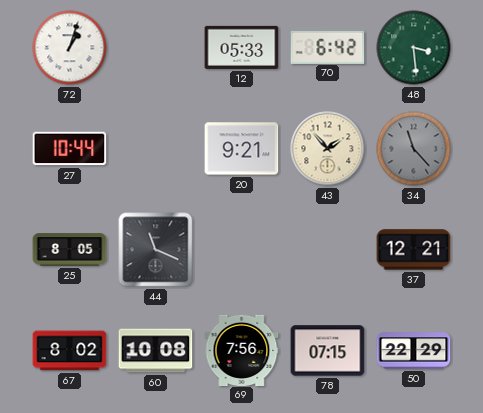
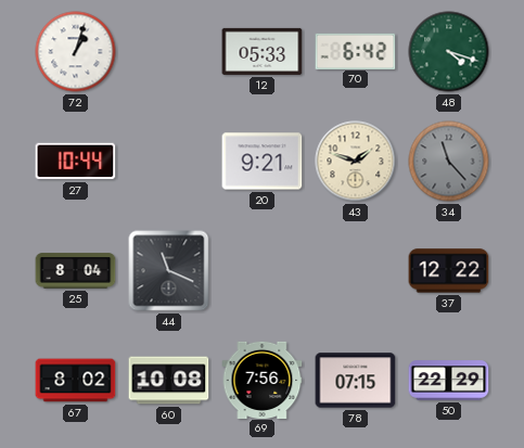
48: 3:29 -> 4:18 (449, 52)
43: 1:53 -> 1:48 (356, 162)
25: 8:05 -> 8:04 (76, 271)
37: 12:21 -> 12:22 (449, 271)
